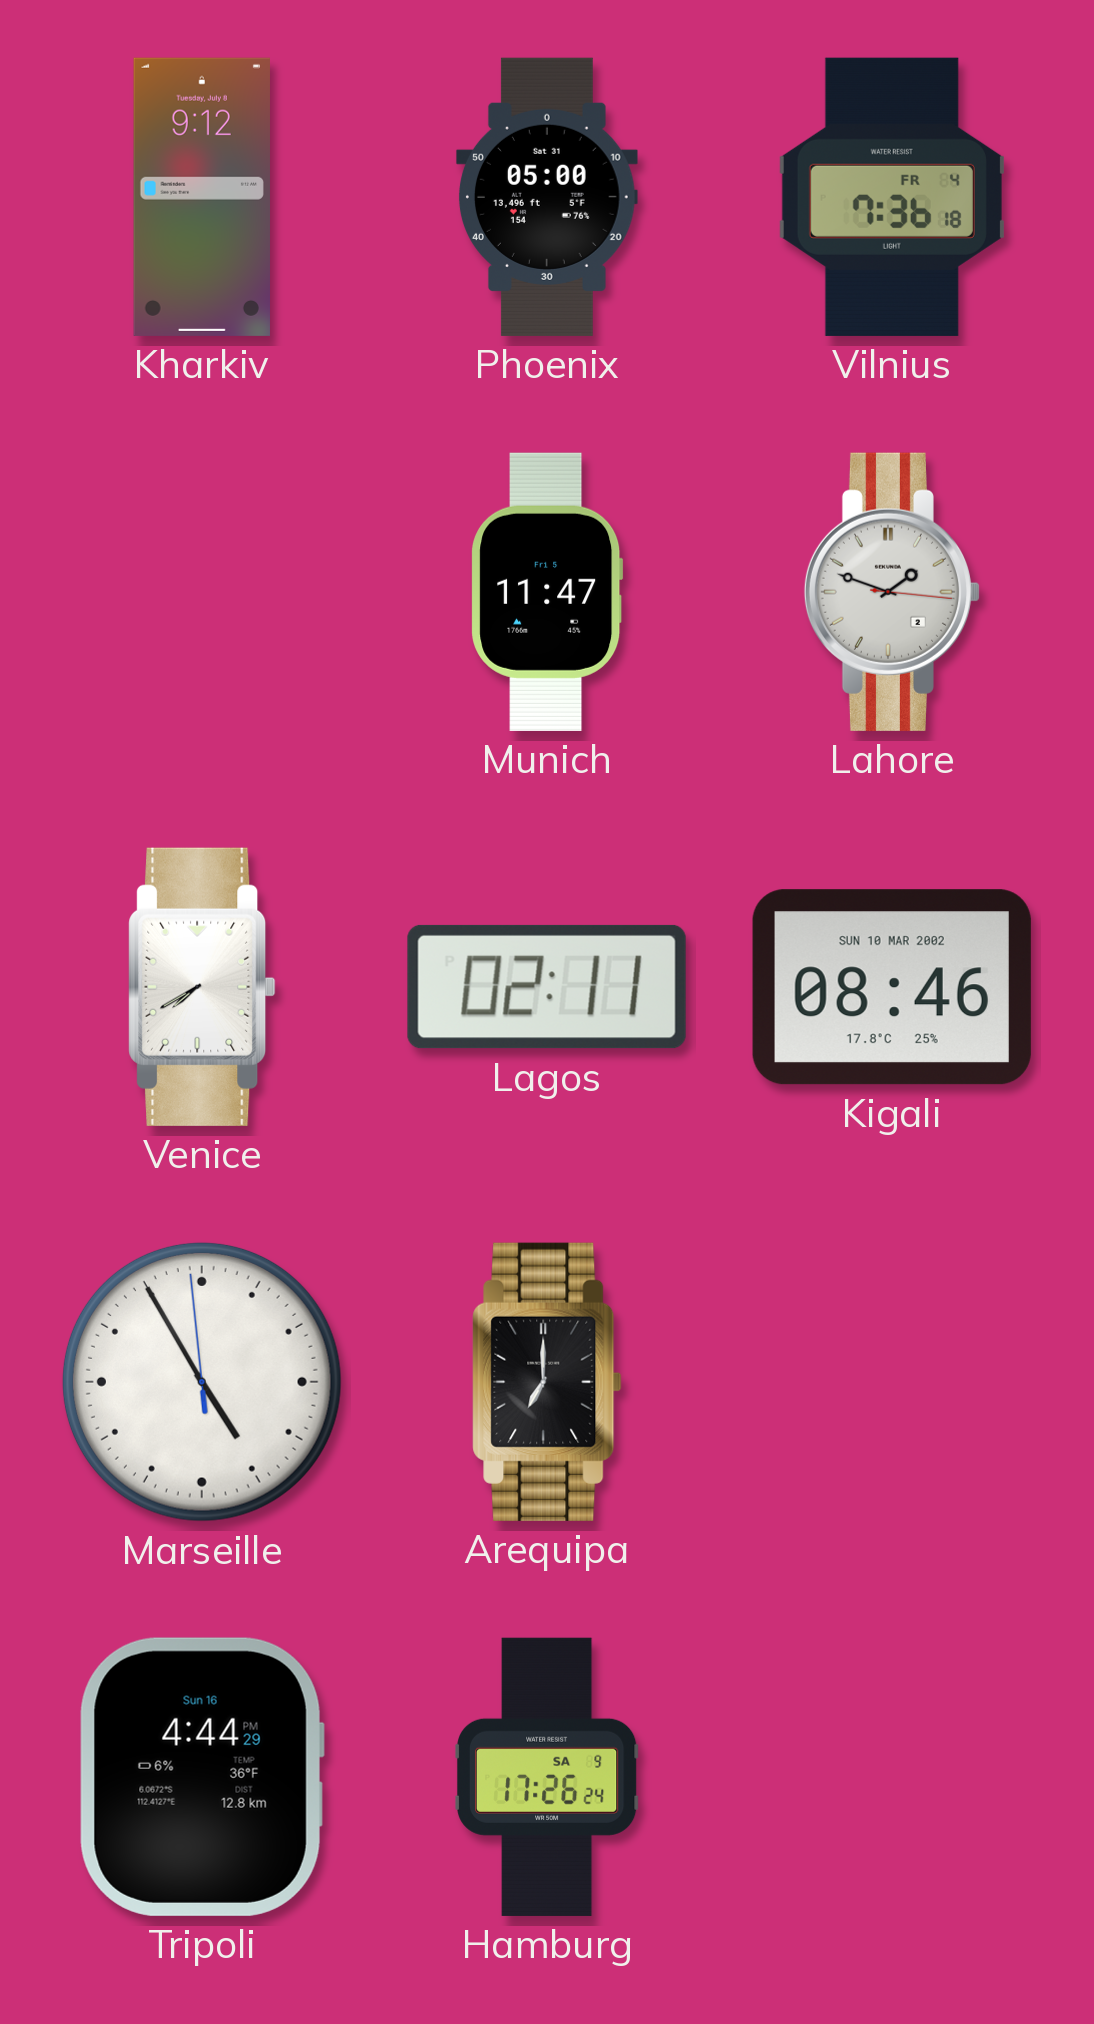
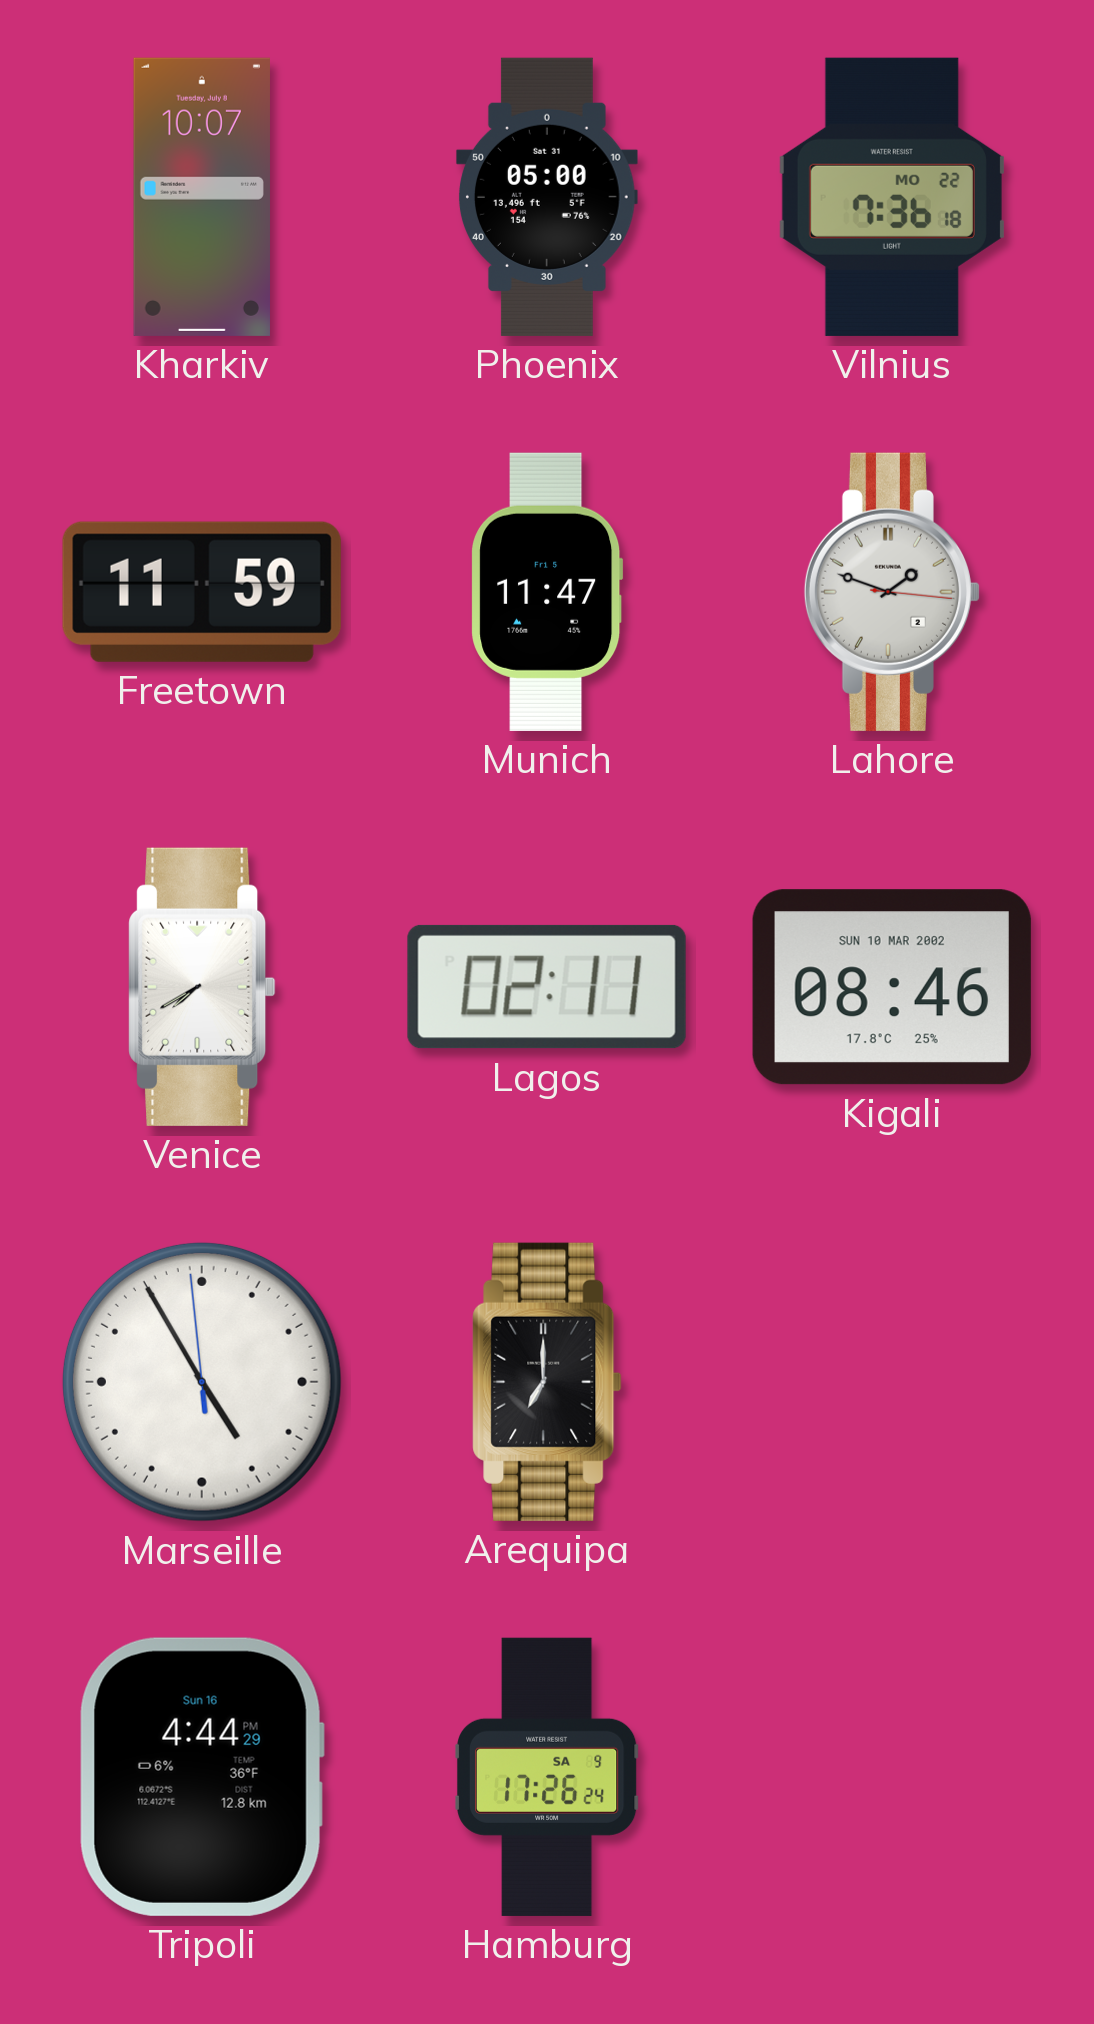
Kharkiv: 9:12 -> 10:07 (202, 197)
Vilnius date: FR 4 -> MO 22 (892, 197)
Freetown: none -> 11:59 (202, 592)
